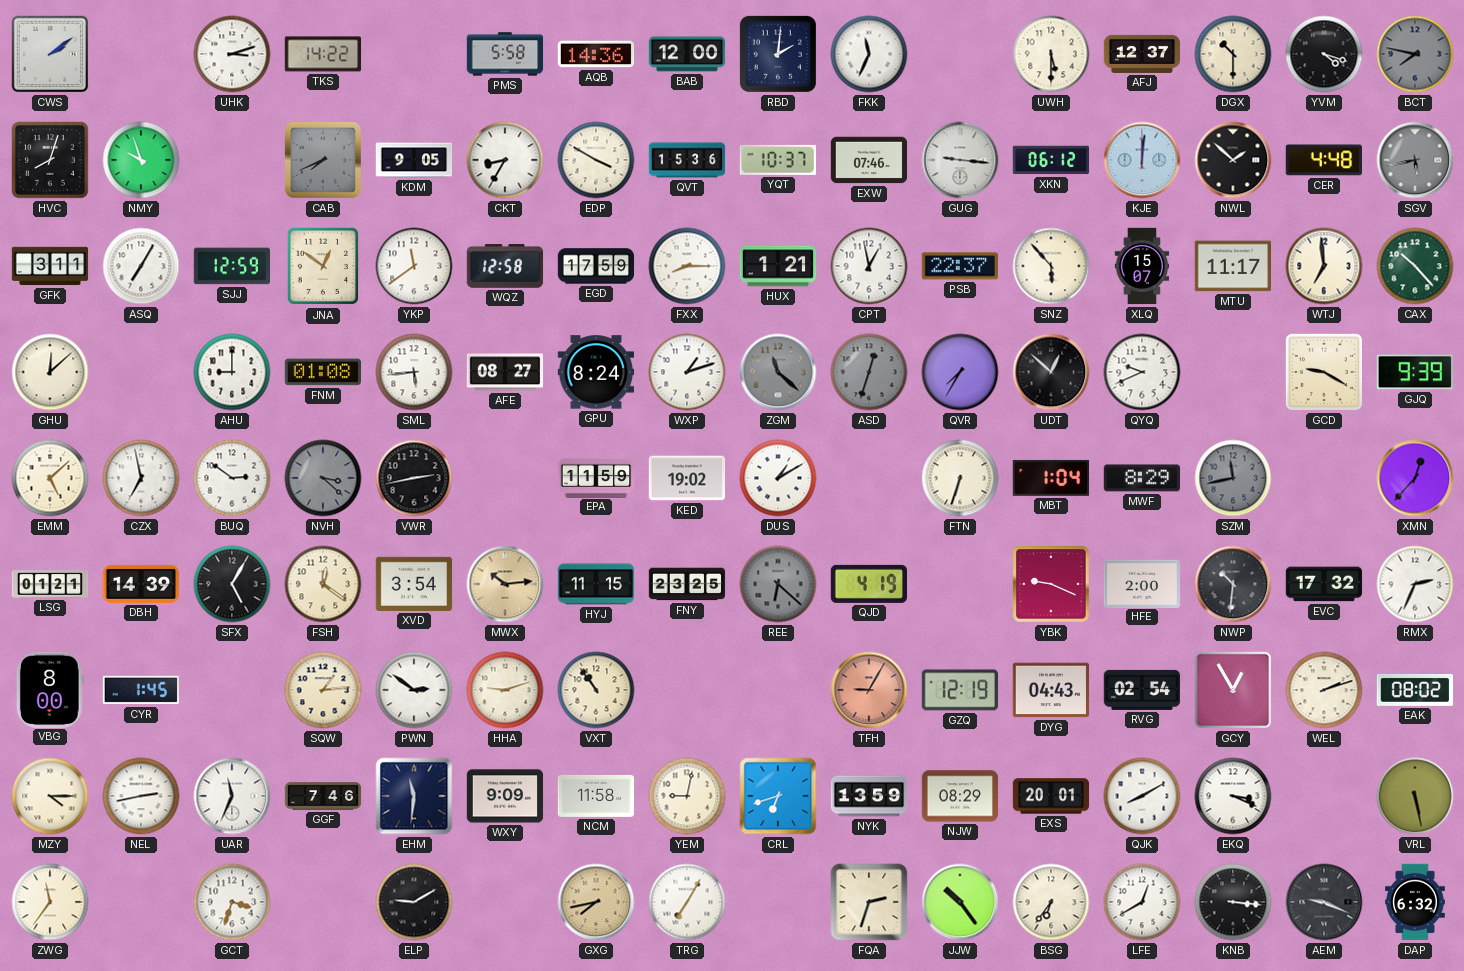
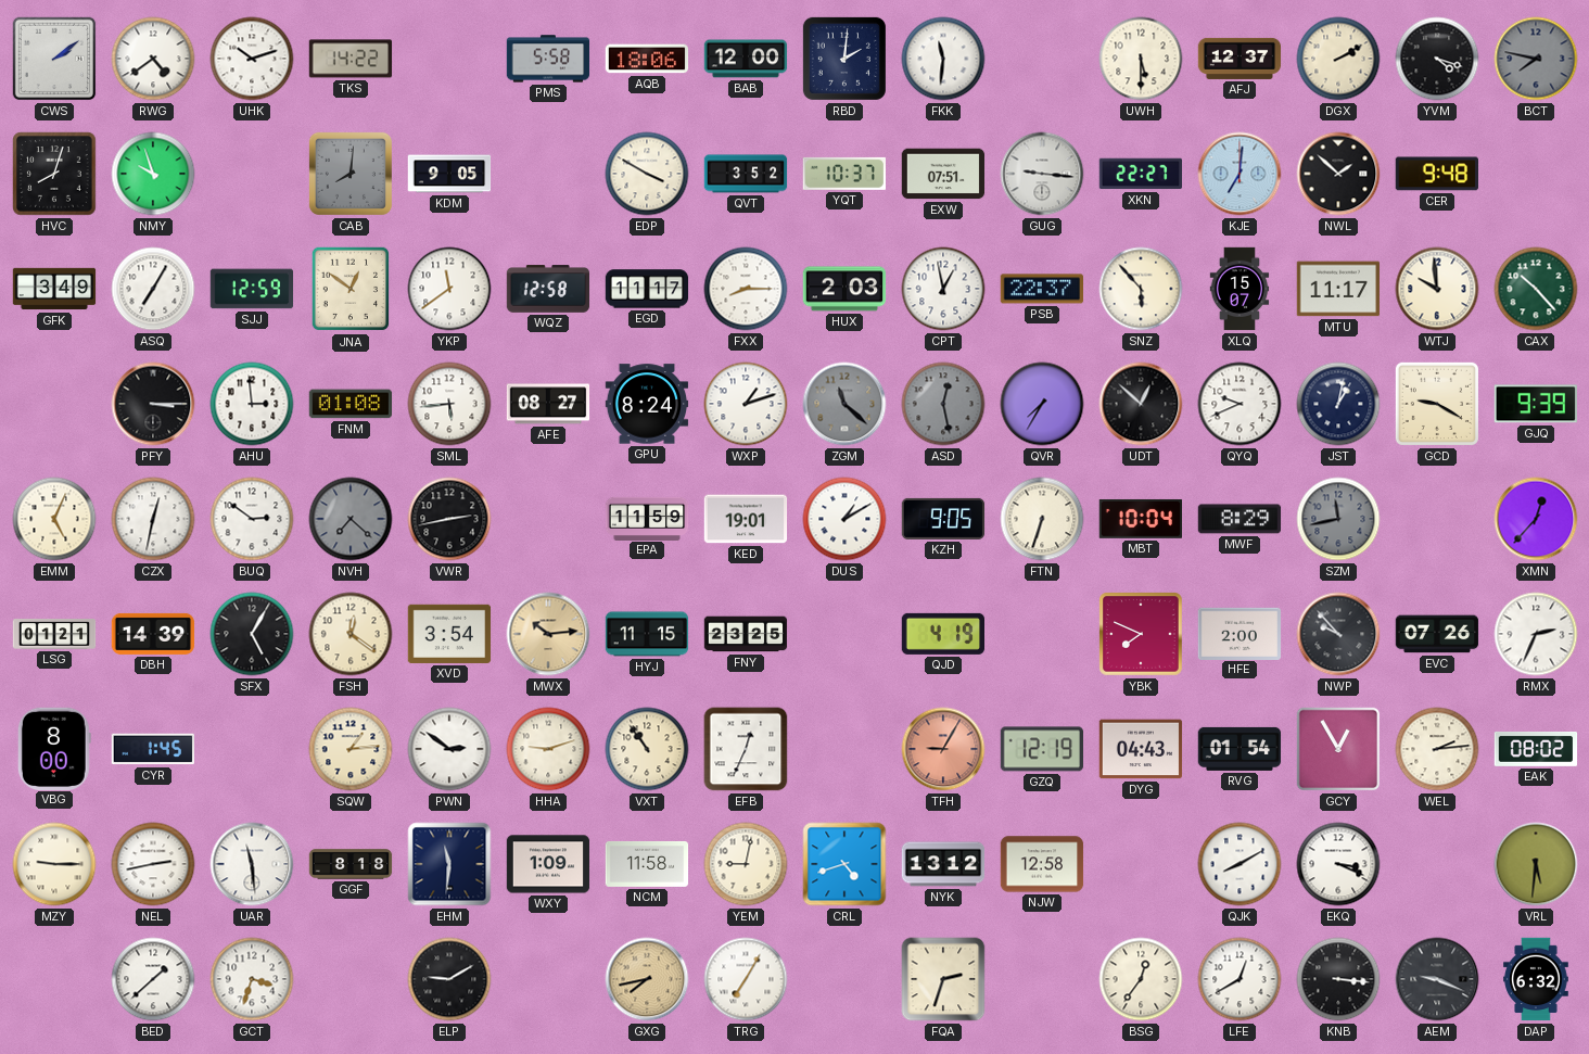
RWG: none -> 4:39 (153, 59)
UHK: 3:12 -> 10:12 (252, 59)
AQB: 14:36 -> 18:06 (647, 59)
FKK: 11:34 -> 11:31 (943, 59)
DGX: 10:30 -> 2:10 (1338, 59)
CAB: 7:41 -> 8:01 (351, 174)
CKT: 8:35 -> none (505, 160)
QVT: 15:36 -> 3:52 (746, 174)
EXW: 07:46 -> 07:51 (943, 174)
XKN: 06:12 -> 22:27 (1140, 174)
KJE: 12:01 -> 7:01 (1240, 174)
CER: 4:48 -> 9:48 (1436, 174)
SGV: 5:43 -> none (1415, 160)
GFK: 3:11 -> 3:49 (54, 289)
EGD: 17:59 -> 11:17 (647, 289)
HUX: 1:21 -> 2:03 (844, 289)
WTJ: 6:59 -> 9:59 (1437, 289)
GHU: 12:08 -> none (50, 372)
PFY: none -> 3:15 (153, 404)
AHU: 9:00 -> 2:59 (252, 404)
ASD: 12:33 -> 12:28 (943, 404)
JST: none -> 1:02 (1338, 404)
EMM: 5:08 -> 5:04 (54, 519)
CZX: 6:58 -> 12:32 (153, 519)
NVH: 3:22 -> 7:22 (351, 519)
KED: 19:02 -> 19:01 (746, 519)
KZH: none -> 9:05 (943, 519)
MBT: 1:04 -> 10:04 (1140, 519)
REE: 6:22 -> none (778, 584)
YBK: 9:19 -> 7:49 (1141, 634)
NWP: 10:31 -> 9:53 (1338, 634)
EVC: 17:32 -> 07:26 (1437, 634)
EFB: none -> 12:34 (746, 749)
RVG: 02:54 -> 01:54 (1240, 749)
WEL: 2:12 -> 2:14 (1437, 749)
MZY: 4:15 -> 9:15 (54, 864)
UAR: 11:34 -> 11:29 (252, 864)
GGF: 7:46 -> 8:18 (351, 864)
WXY: 9:09 -> 1:09 (548, 864)
CRL: 6:42 -> 4:42 (844, 864)
NYK: 13:59 -> 13:12 (943, 864)
NJW: 08:29 -> 12:58 (1042, 864)
EXS: 20:01 -> none (1051, 796)
VRL: 5:28 -> 5:31 (1536, 864)
ZWG: 11:36 -> none (50, 902)
BED: none -> 1:38 (153, 979)
JJW: 10:24 -> none (960, 902)
BSG: 6:36 -> 12:36 (1141, 979)
